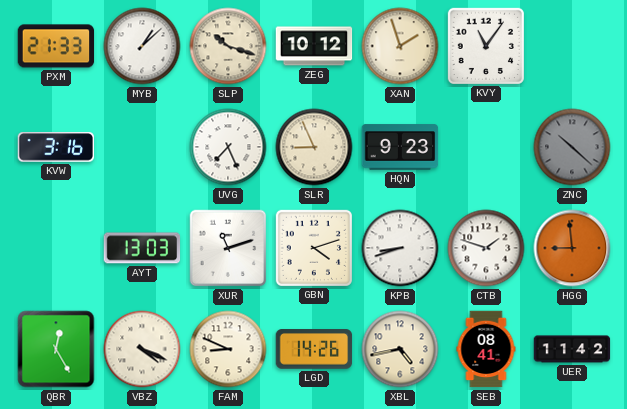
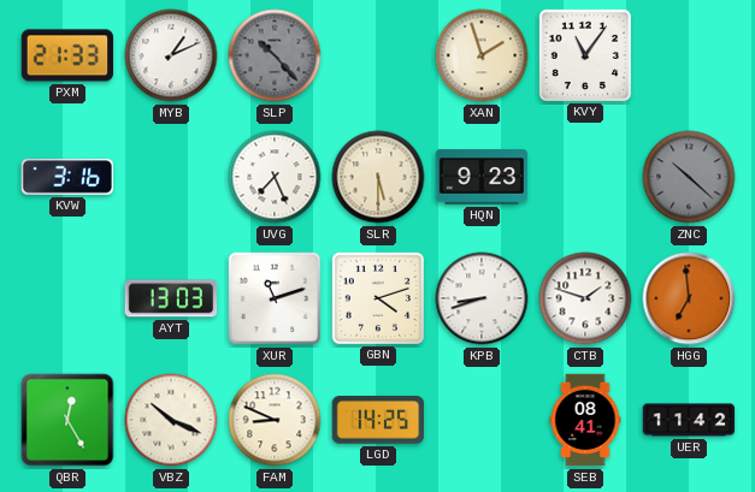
MYB: 1:08 -> 1:11 (171, 55)
SLP: 10:18 -> 10:23 (275, 55)
SLP dial: cream -> grey (275, 55)
ZEG: 10:12 -> none (314, 46)
SLR: 8:56 -> 5:30 (378, 177)
HGG: 8:59 -> 6:59 (689, 298)
VBZ: 4:19 -> 10:19 (171, 420)
LGD: 14:26 -> 14:25 (378, 420)
XBL: 4:43 -> none (400, 349)
